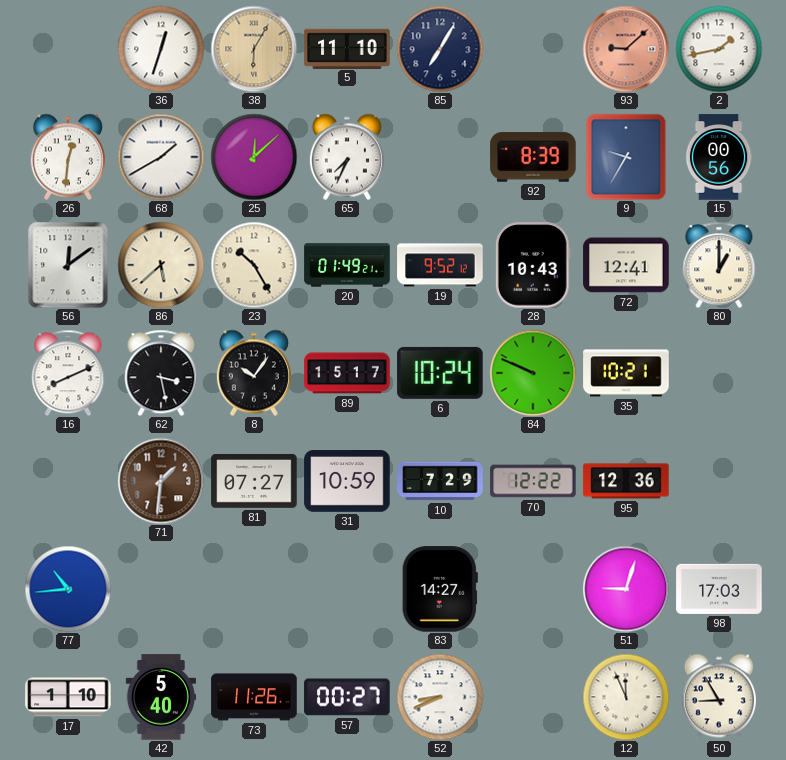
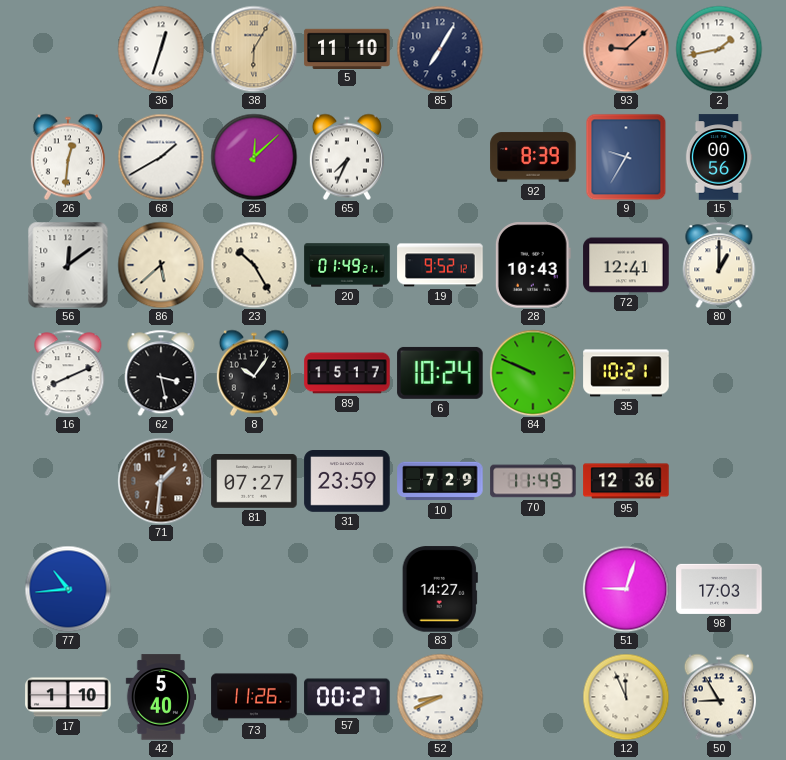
31: 10:59 -> 23:59 (347, 482)
70: 12:22 -> 11:49 (533, 481)
